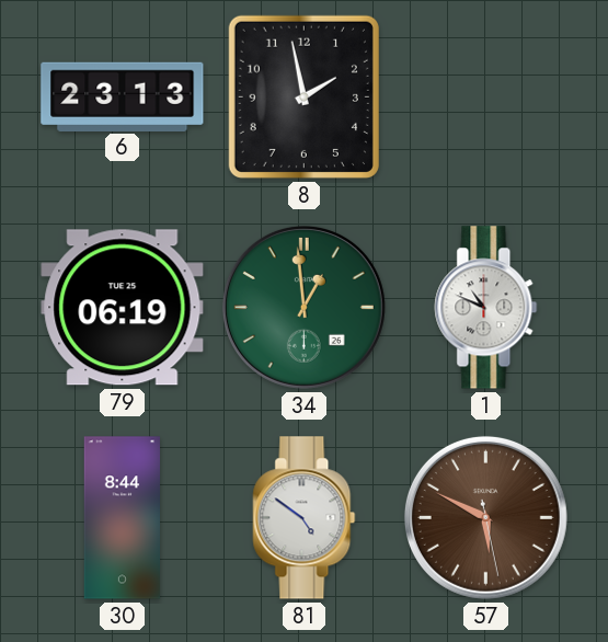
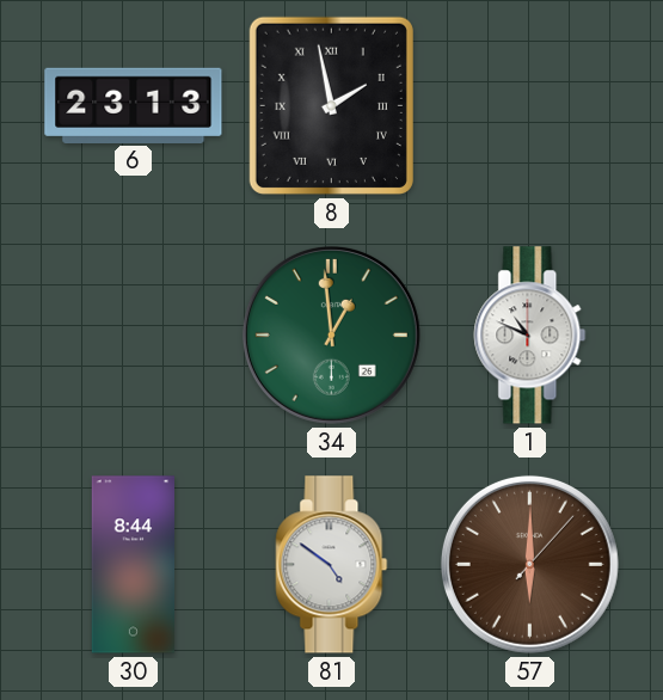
8 numerals: Arabic -> Roman (331, 105)
79: 06:19 -> none (123, 308)
57: 5:49 -> 6:00 (529, 564)
